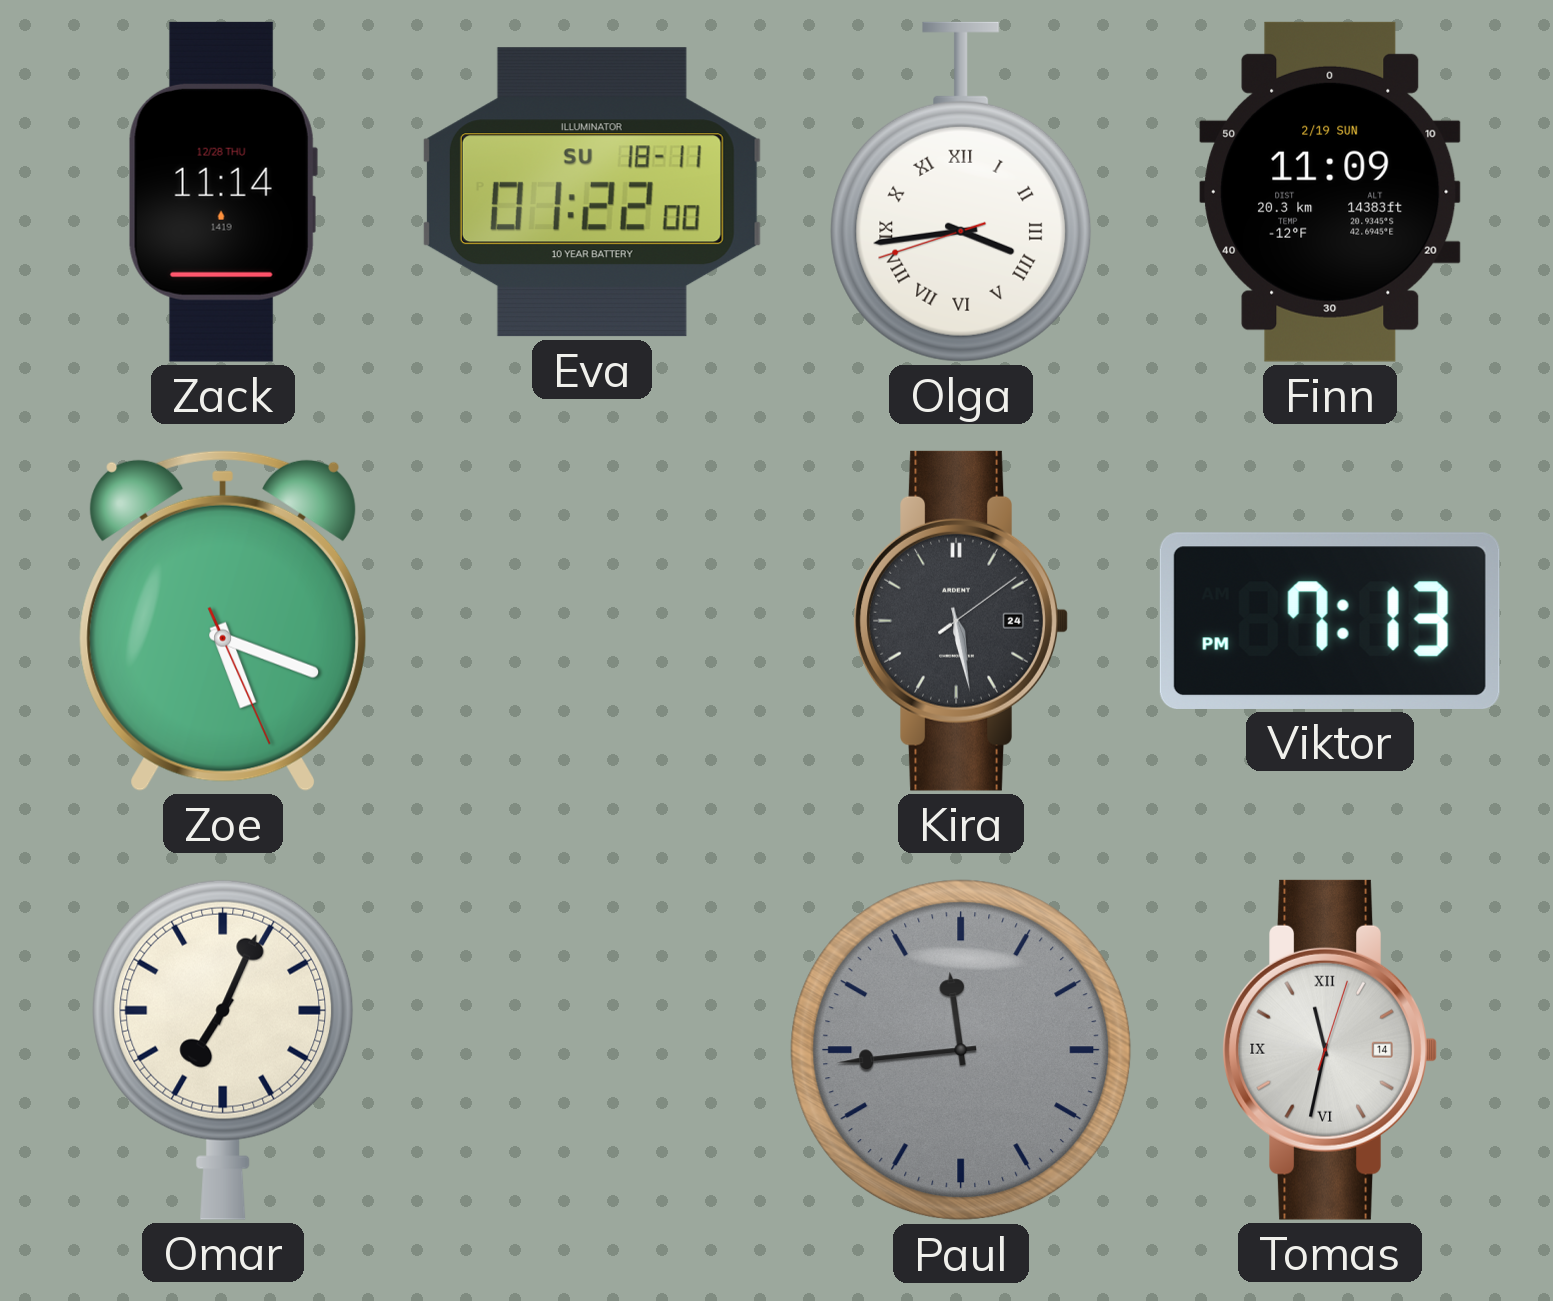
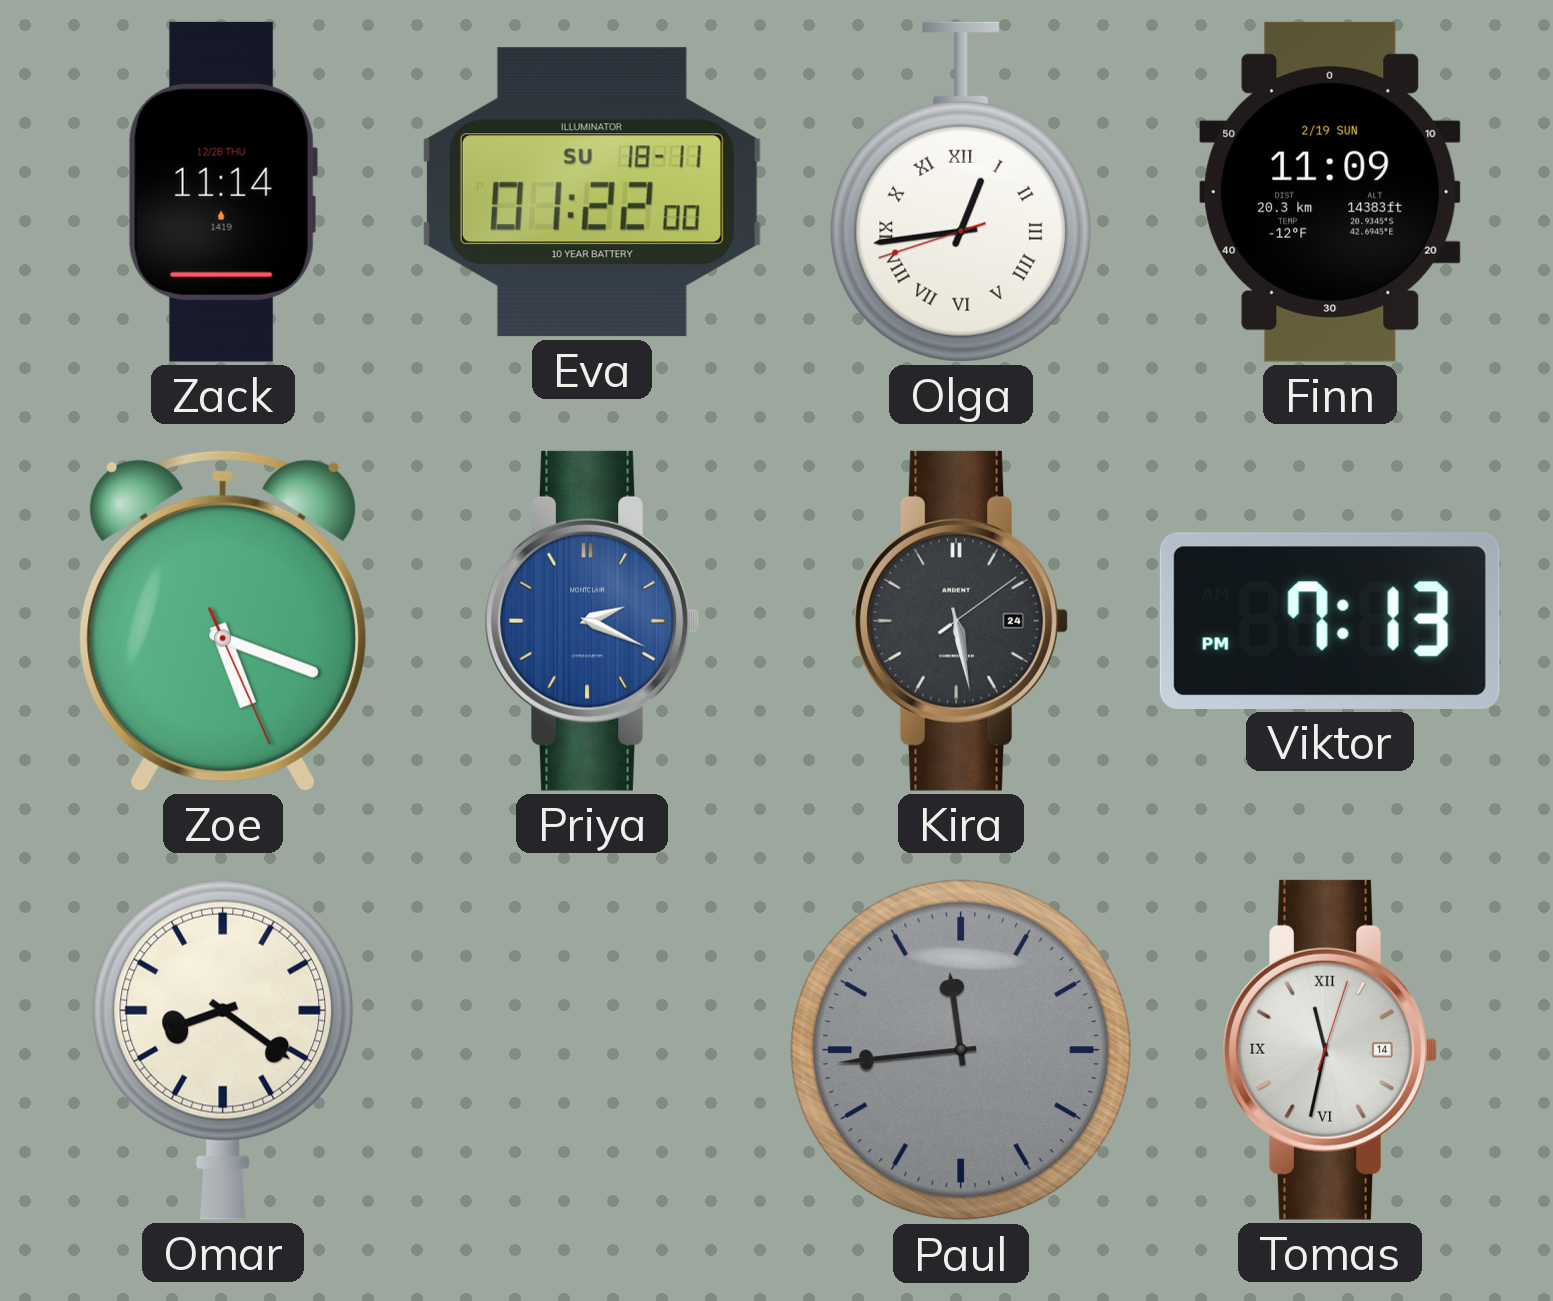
Olga: 3:43 -> 12:43 (961, 192)
Priya: none -> 2:19 (592, 621)
Omar: 7:04 -> 8:21 (223, 1050)
